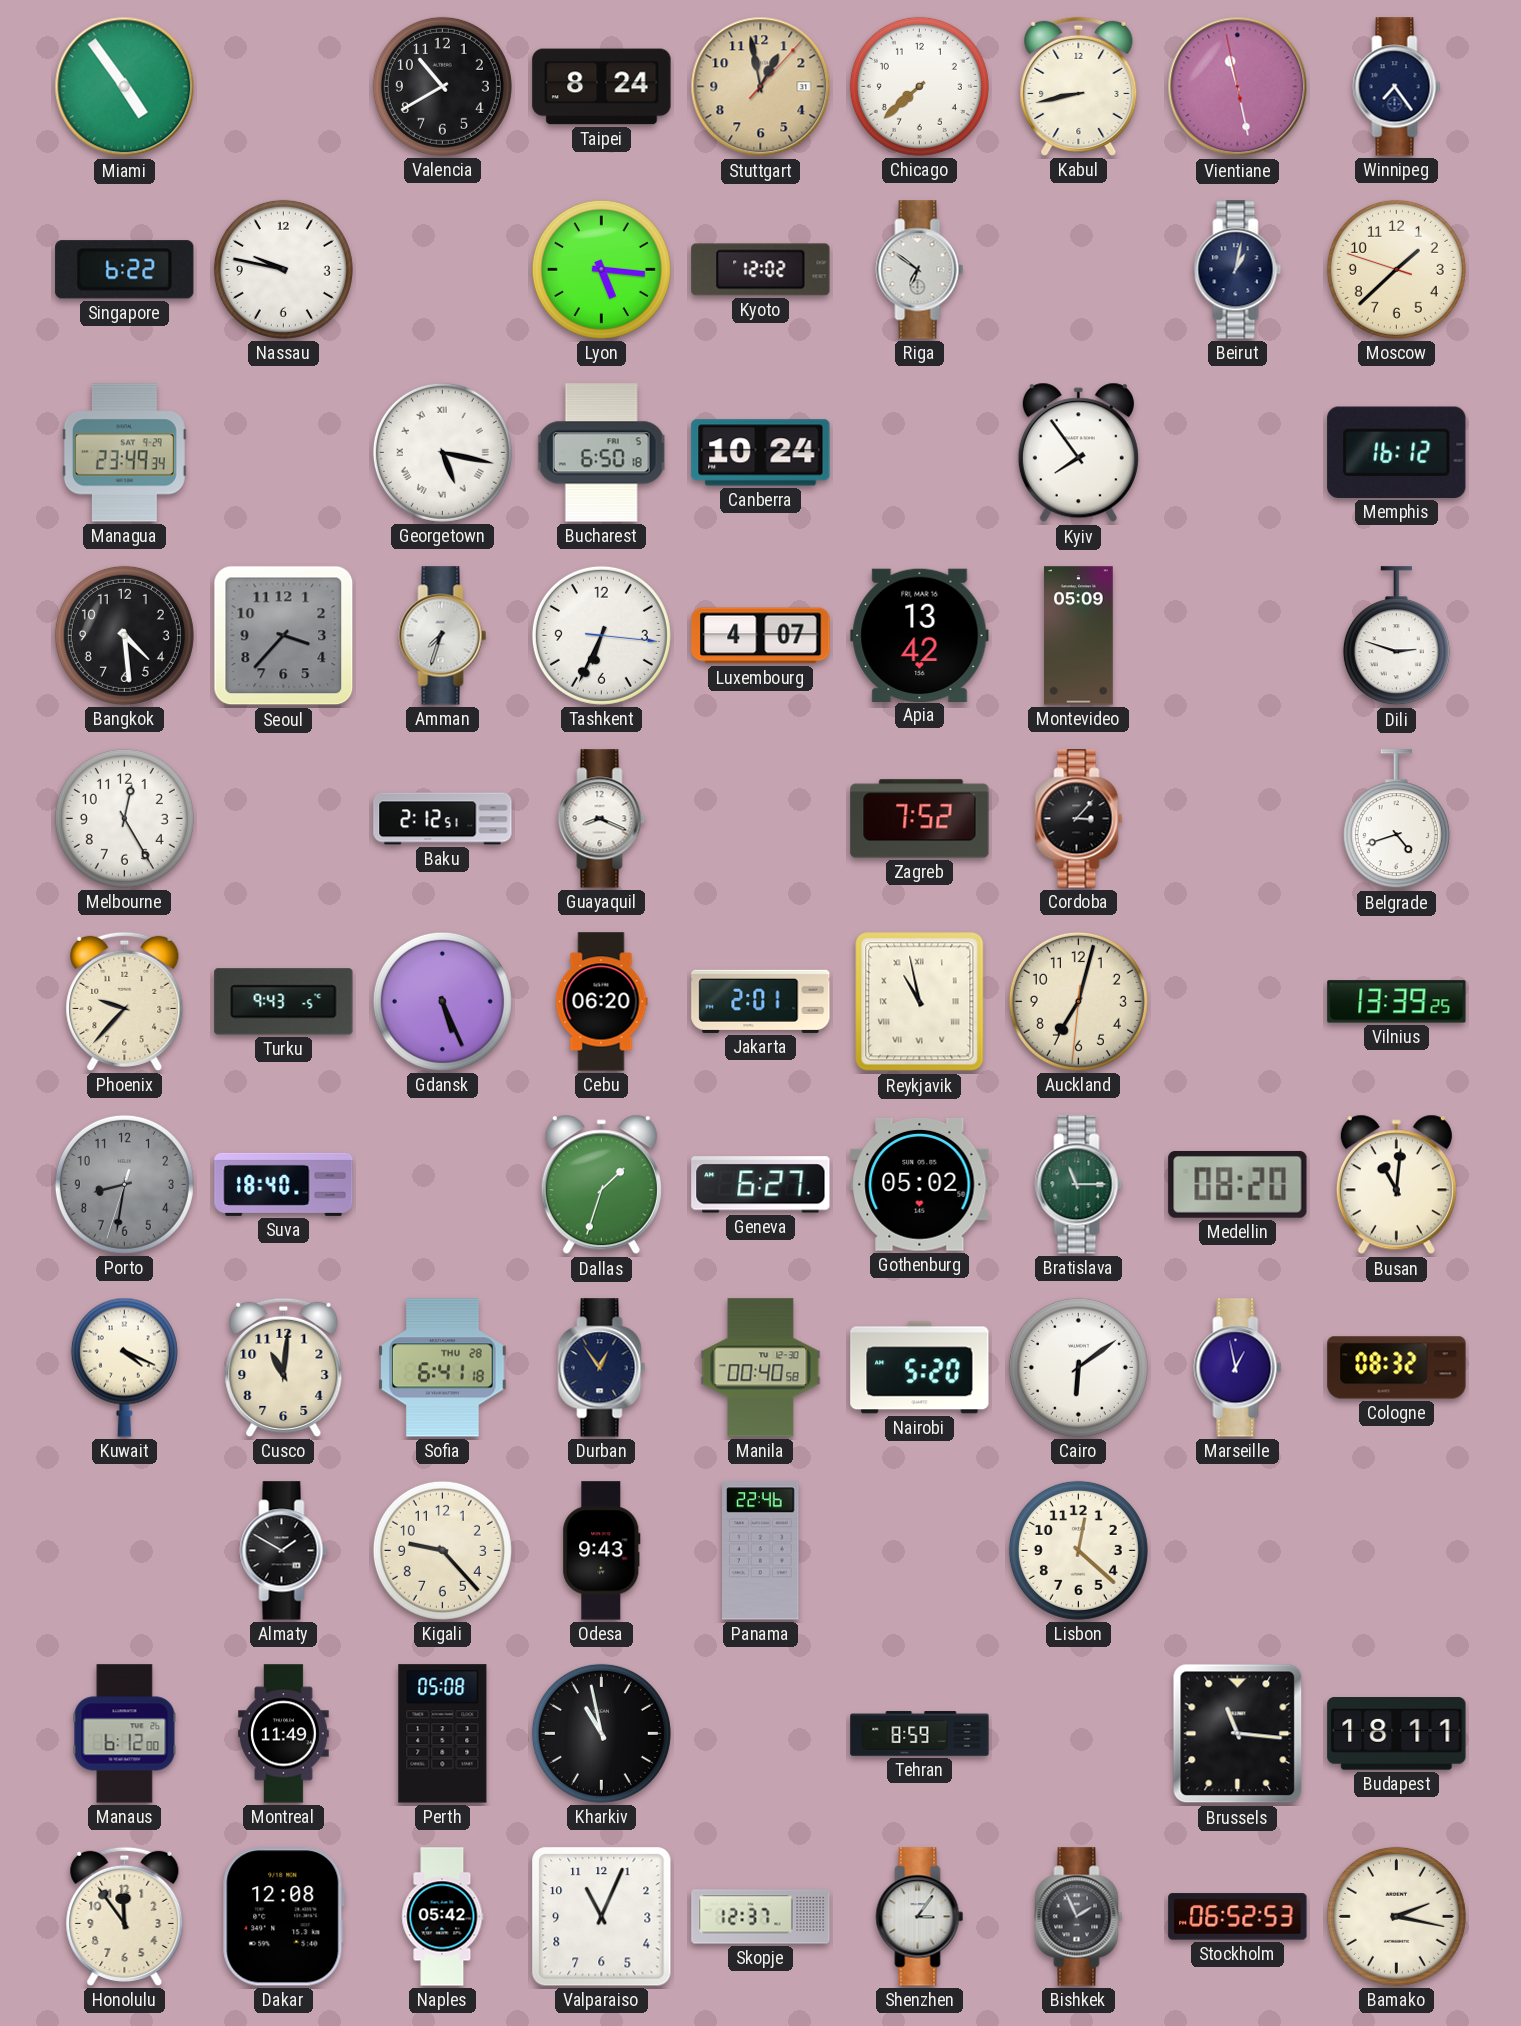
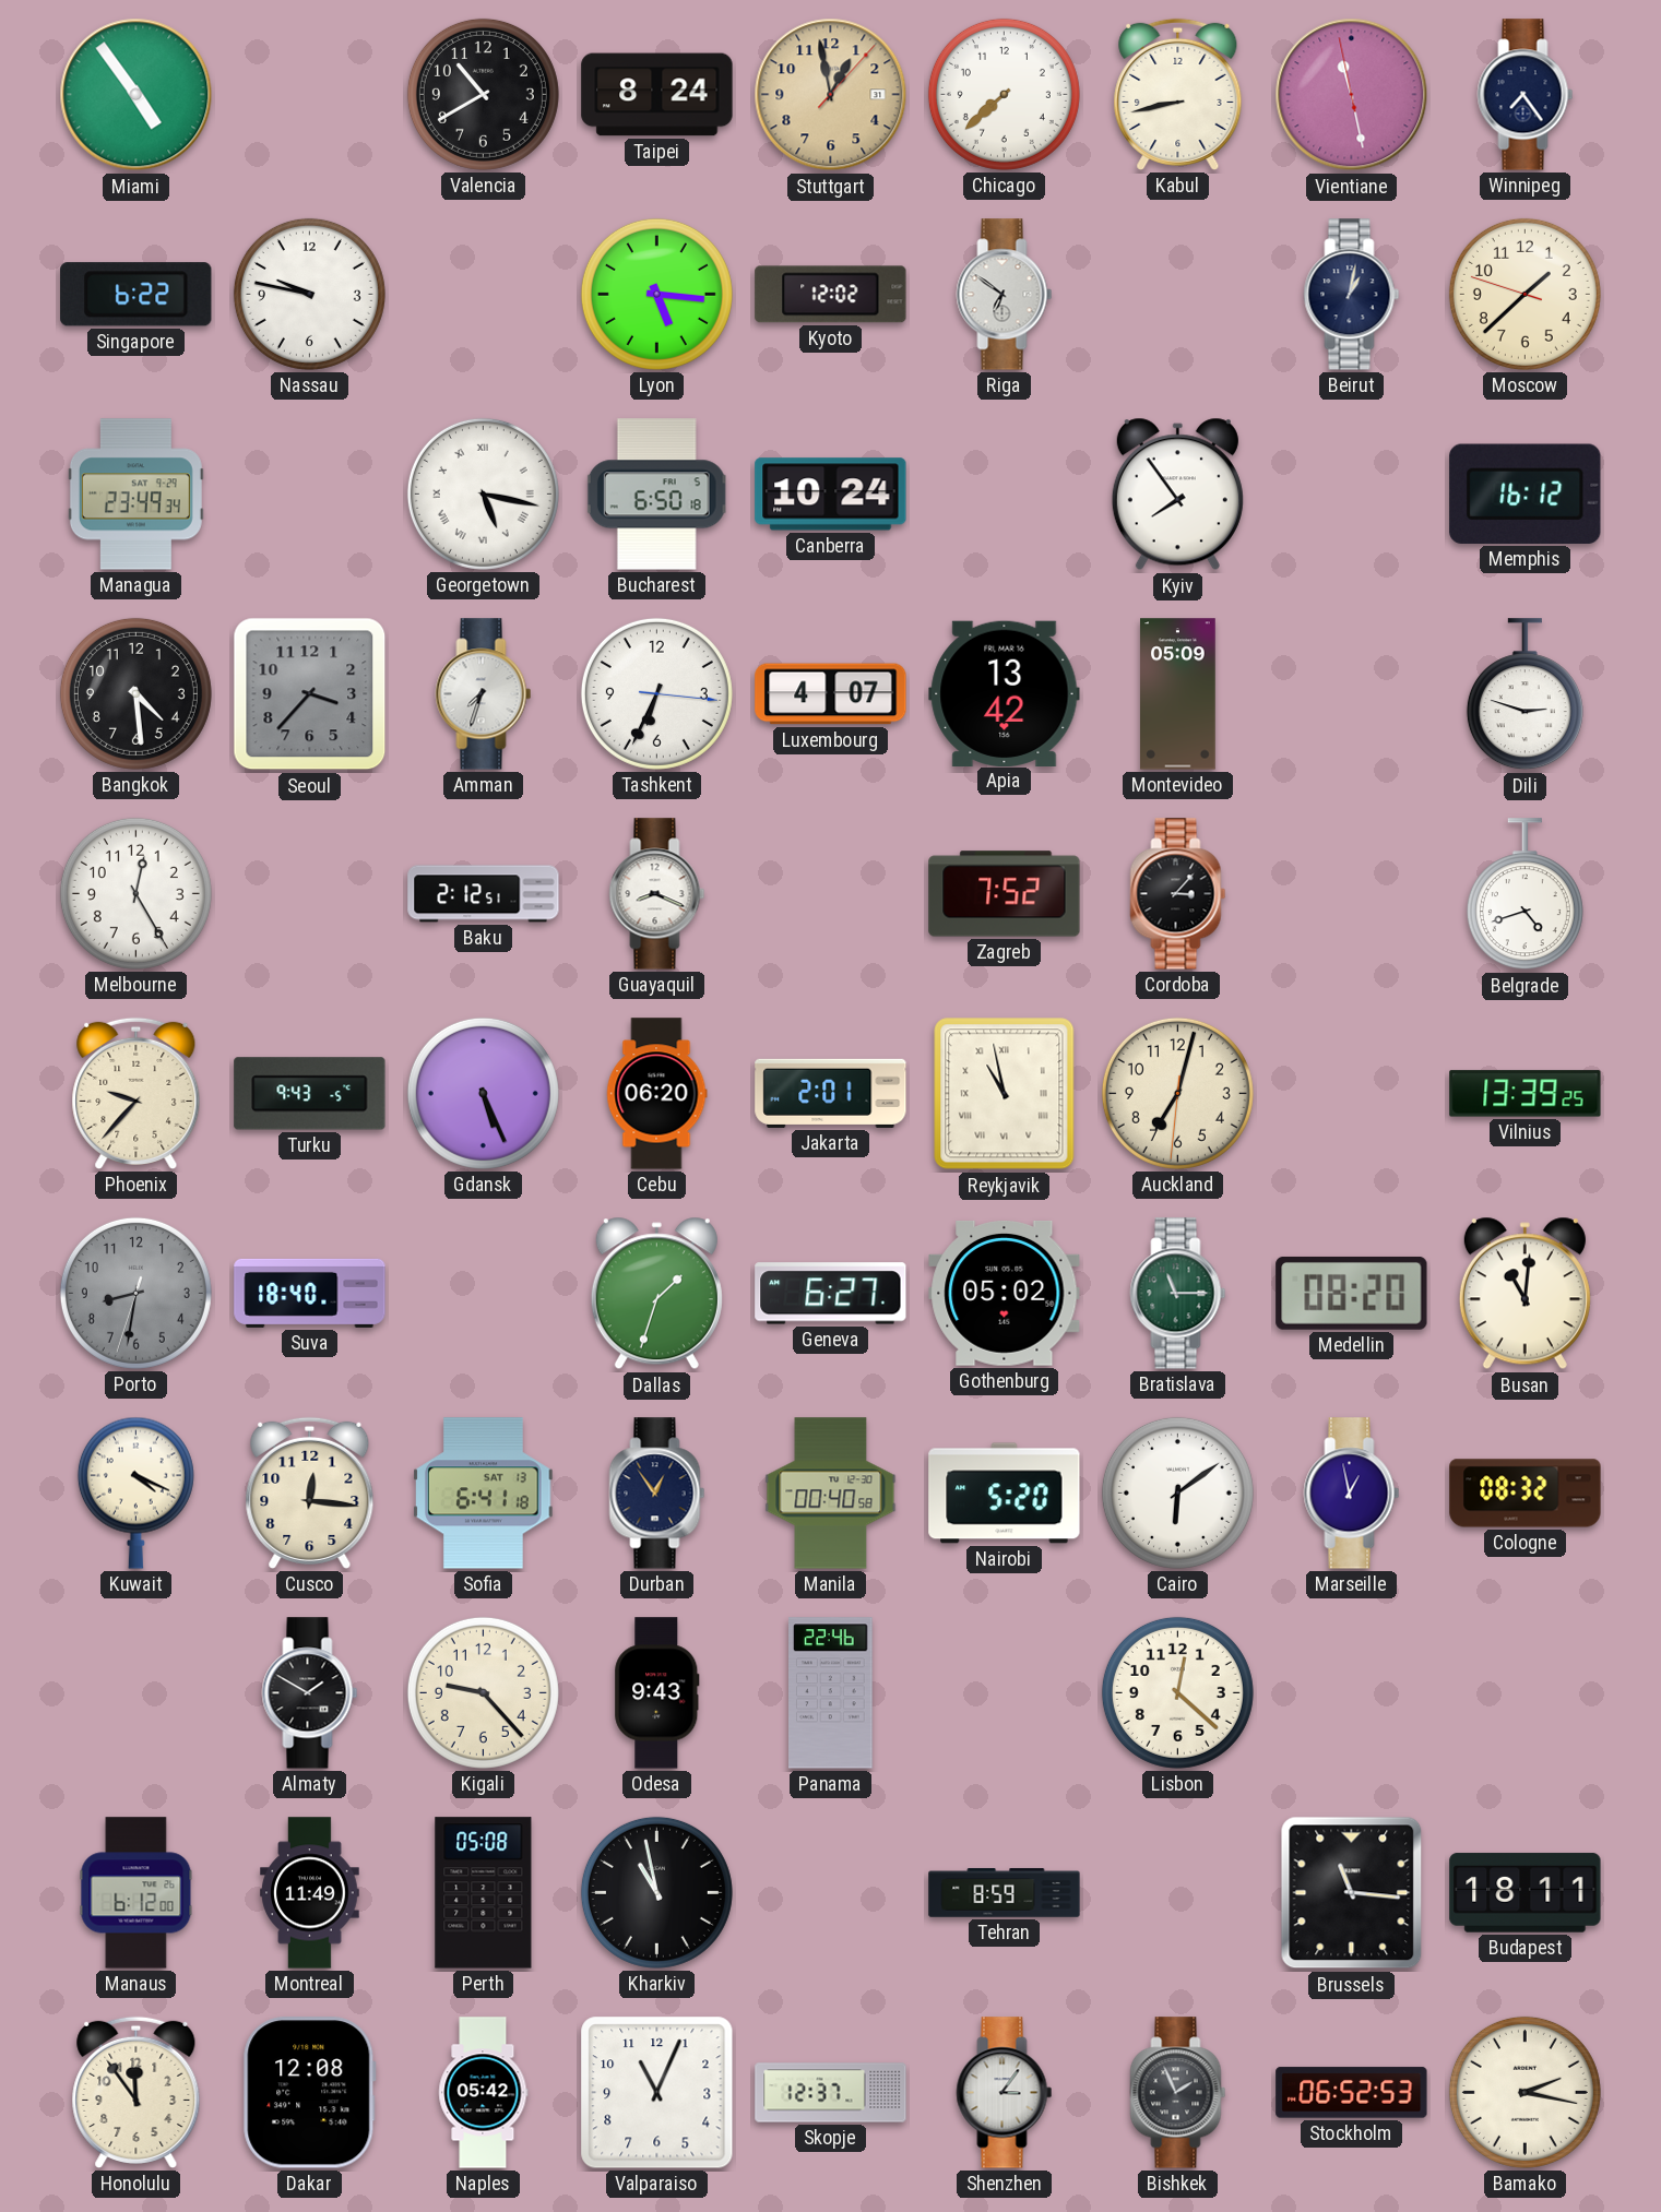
Cusco: 11:01 -> 12:16 (310, 1492)
Sofia date: THU 28 -> SAT 13 (484, 1494)
